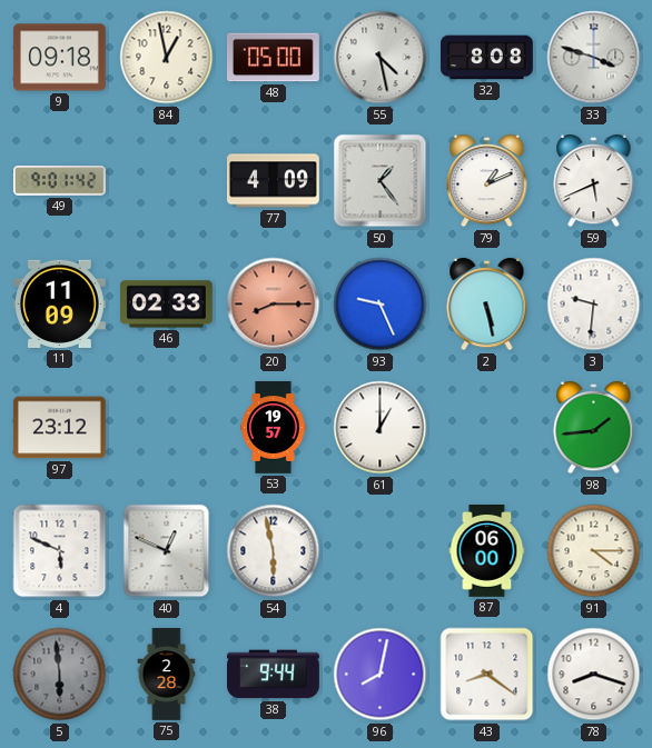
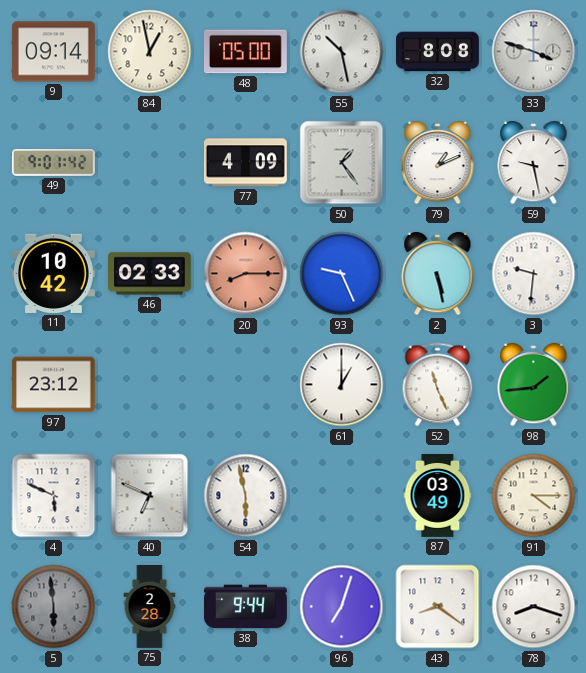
9: 09:18 -> 09:14 (53, 52)
55: 4:28 -> 10:28 (342, 52)
59: 5:41 -> 9:28 (534, 163)
11: 11:09 -> 10:42 (53, 273)
53: 19:57 -> none (274, 428)
52: none -> 11:26 (438, 385)
40: 12:49 -> 6:49 (150, 496)
87: 06:00 -> 03:49 (438, 496)
96: 8:02 -> 7:03 (342, 607)
